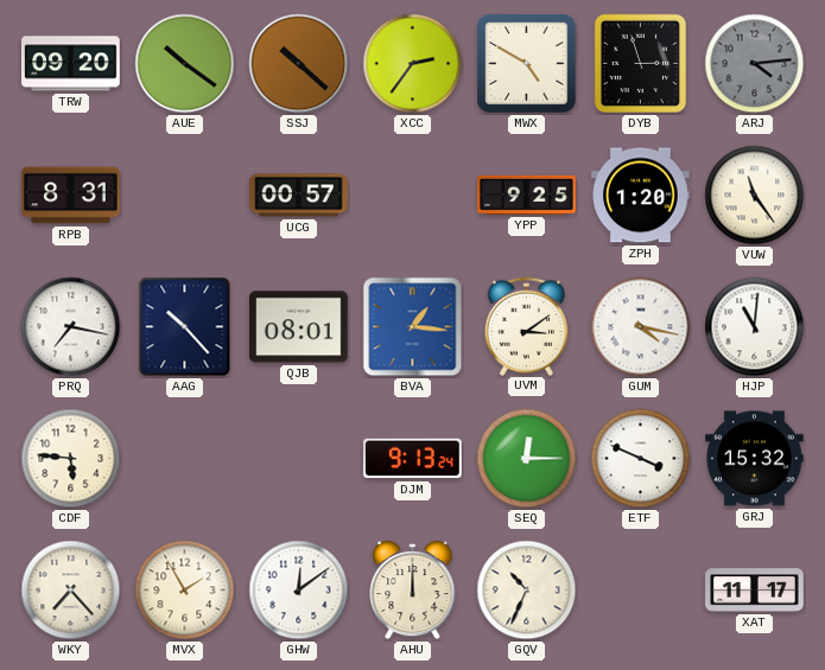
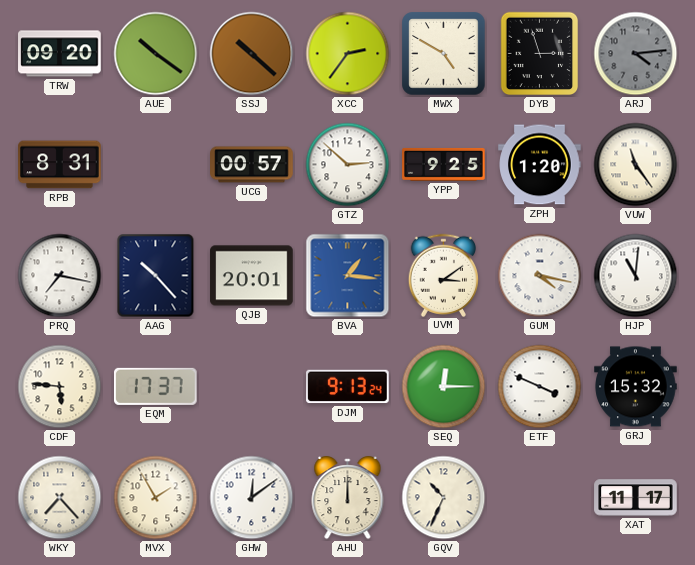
GTZ: none -> 2:52 (348, 165)
QJB: 08:01 -> 20:01 (252, 276)
EQM: none -> 17:37 (156, 386)
